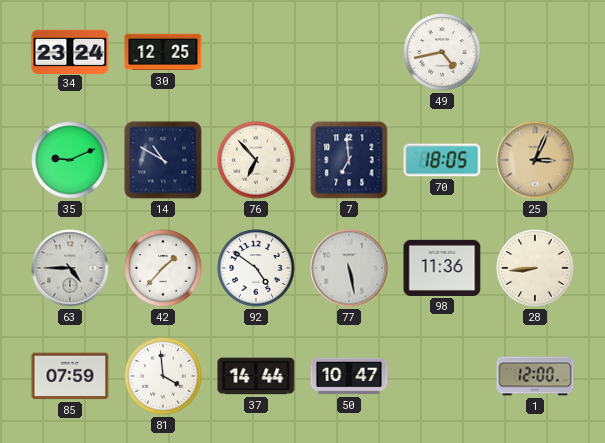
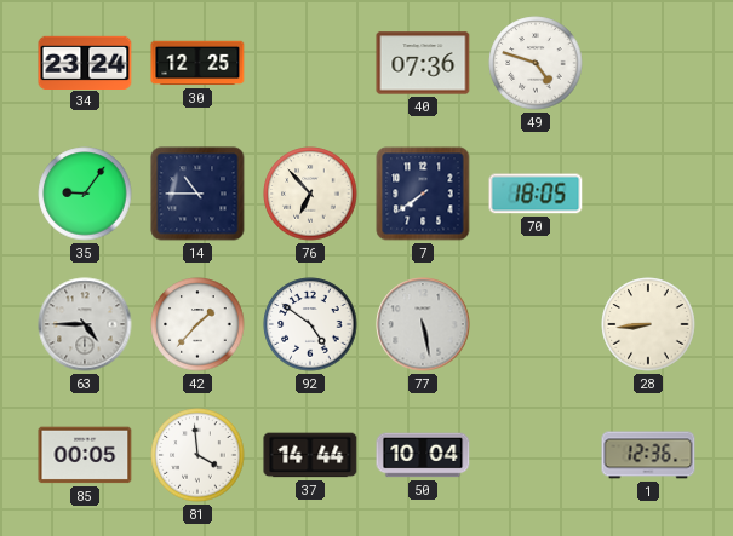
40: none -> 07:36 (423, 63)
49: 4:43 -> 4:48 (536, 63)
35: 9:11 -> 9:06 (85, 194)
14: 10:50 -> 10:45 (197, 194)
7: 6:59 -> 7:39 (423, 194)
25: 3:04 -> none (535, 160)
98: 11:36 -> none (442, 268)
85: 07:59 -> 00:05 (85, 455)
50: 10:47 -> 10:04 (423, 455)
1: 12:00 -> 12:36 (648, 455)
